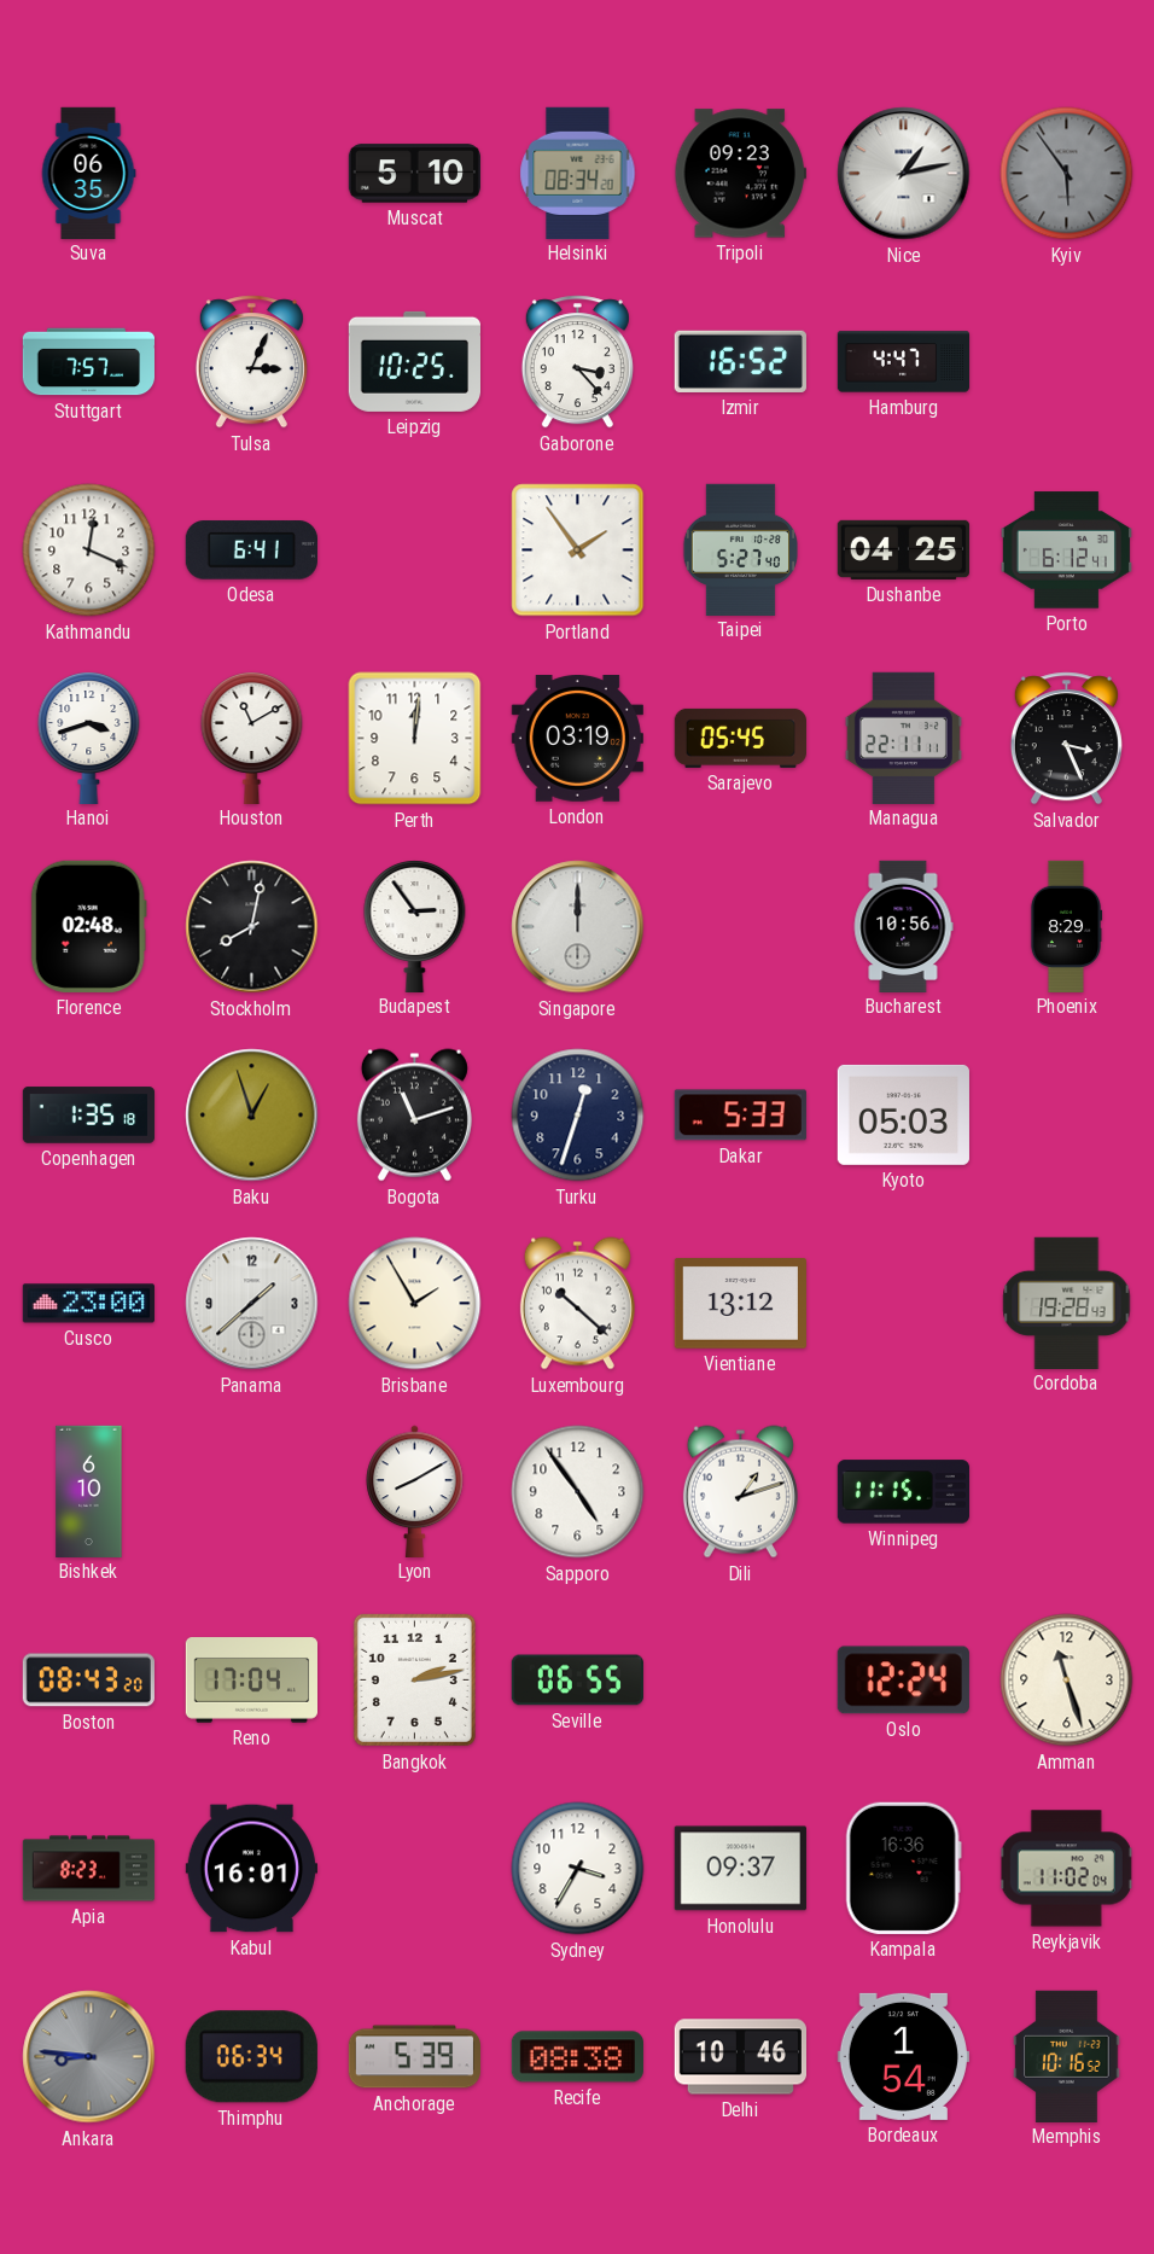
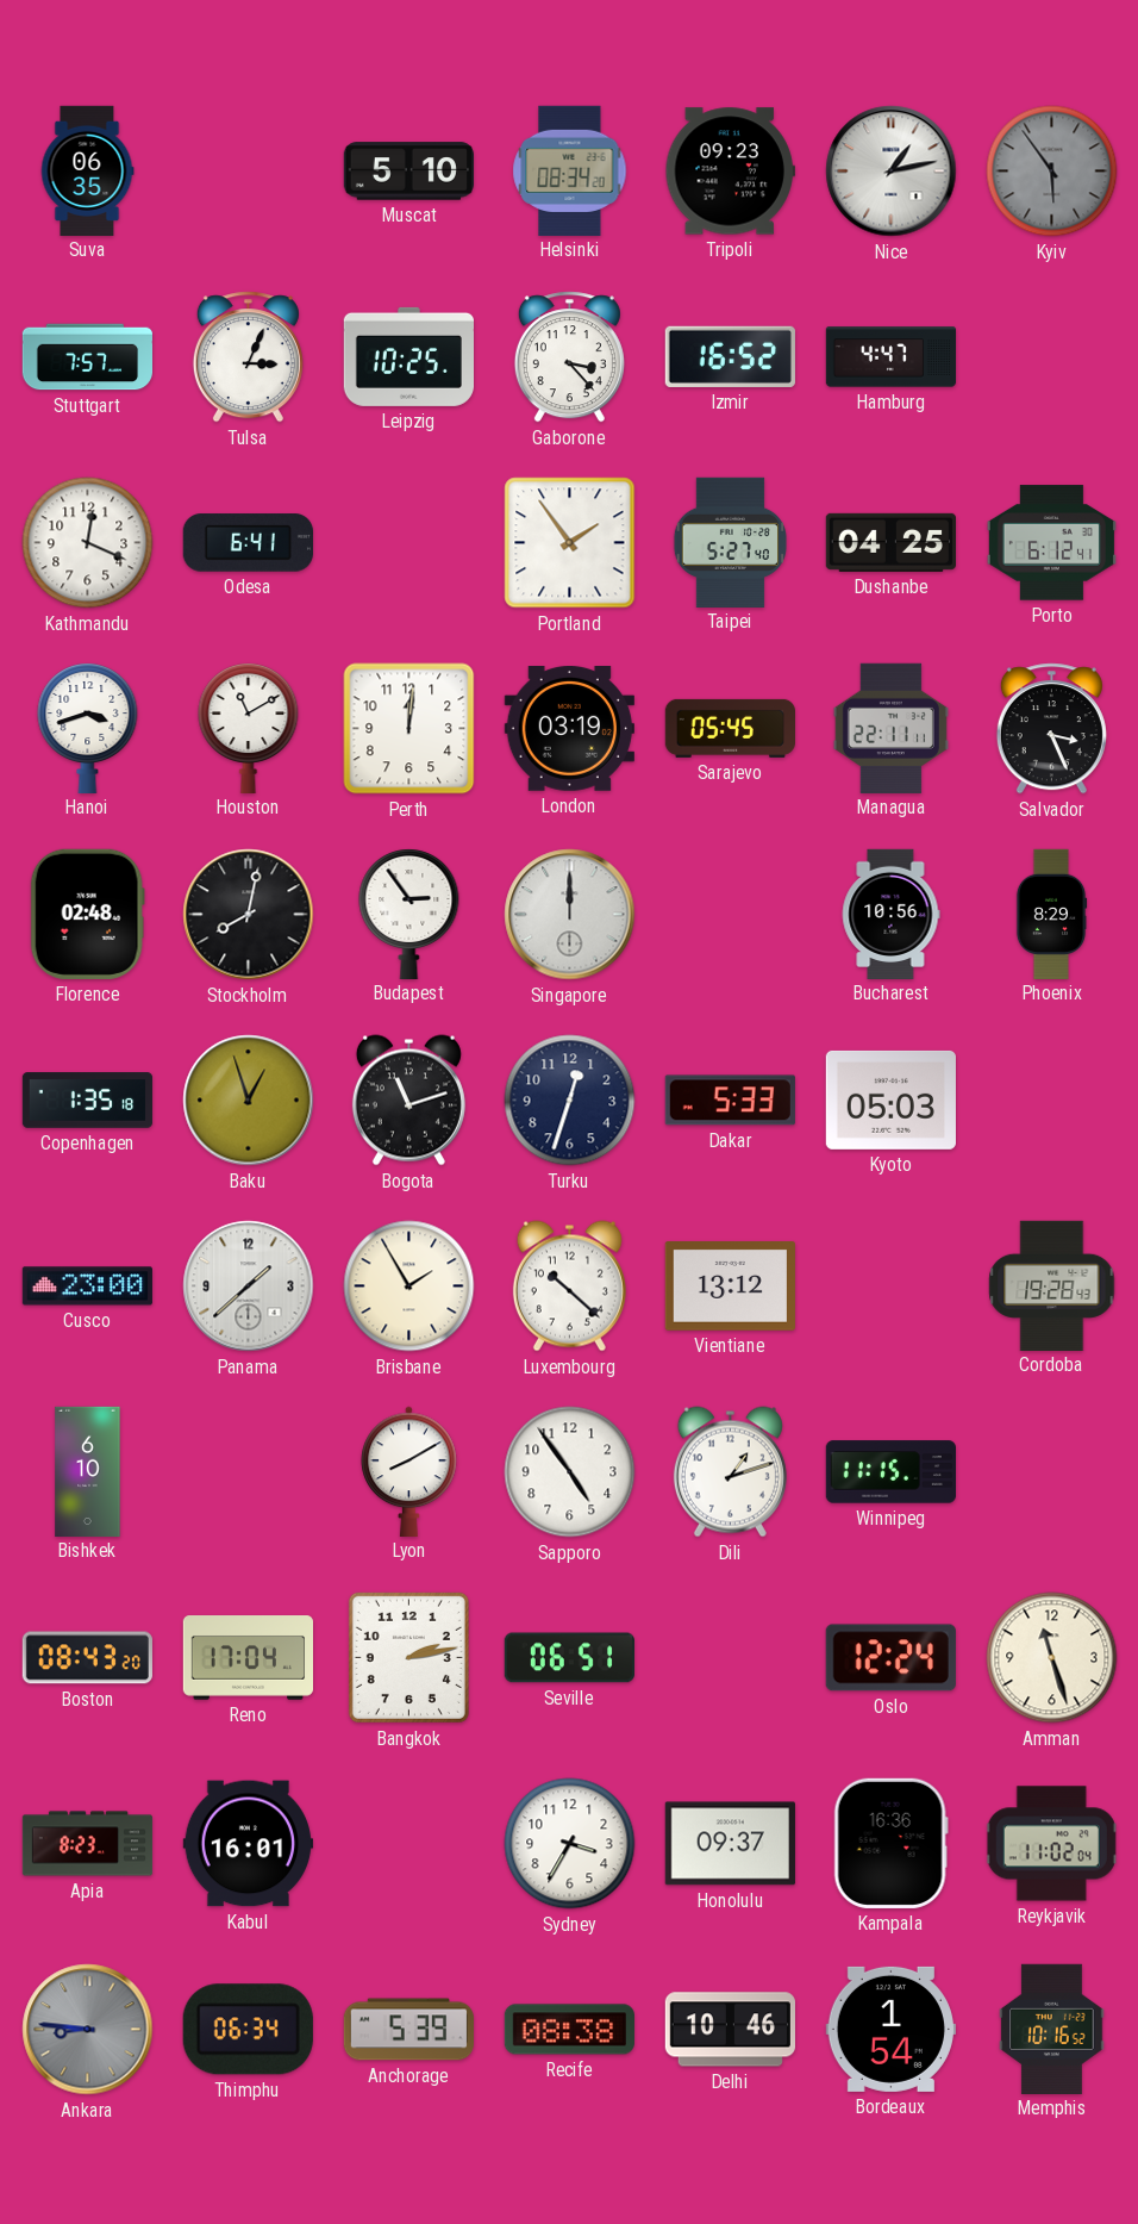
Seville: 06:55 -> 06:51 (569, 1658)
